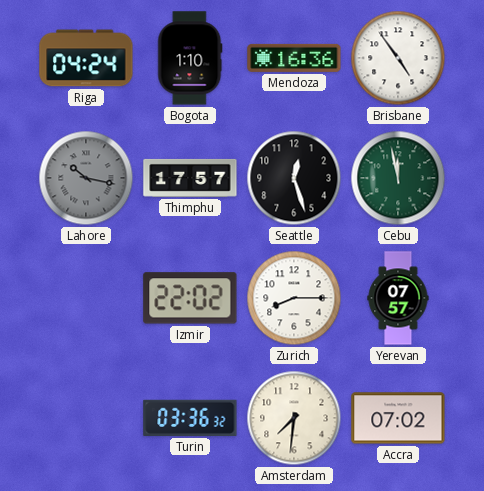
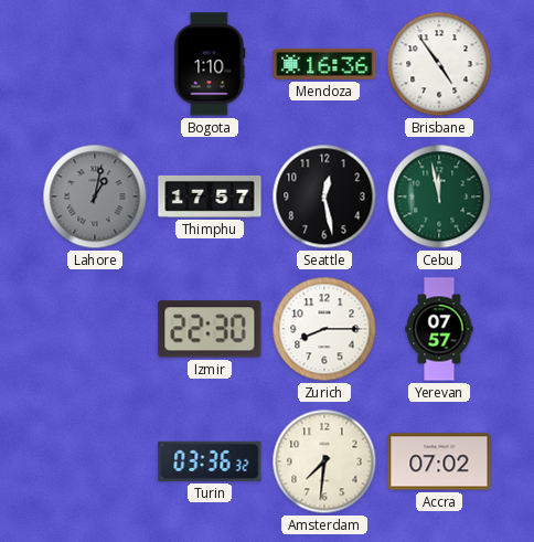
Riga: 04:24 -> none (86, 58)
Lahore: 10:17 -> 1:02 (95, 196)
Seattle: 12:27 -> 12:28 (324, 196)
Izmir: 22:02 -> 22:30 (210, 329)
